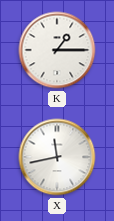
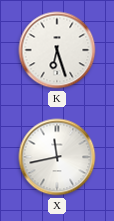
K: 1:15 -> 6:27 (57, 50)
